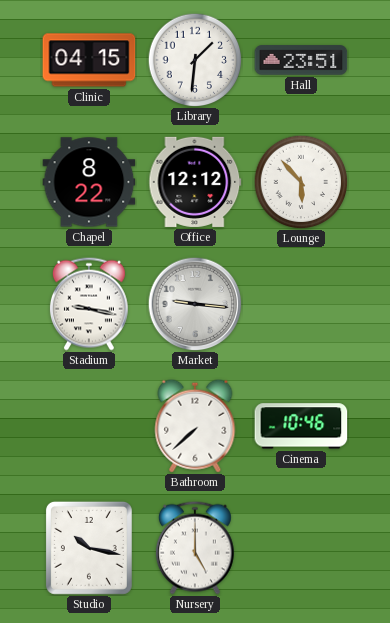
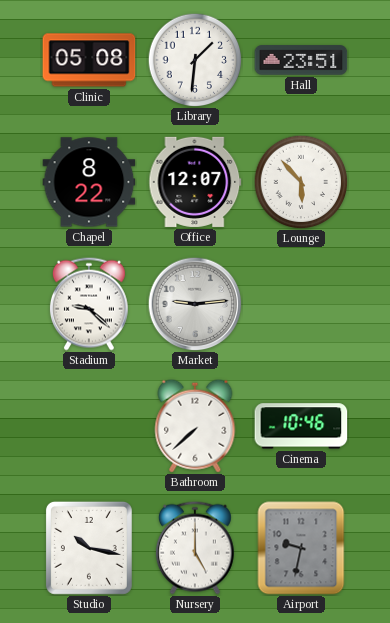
Clinic: 04:15 -> 05:08 (89, 60)
Office: 12:12 -> 12:07 (195, 182)
Stadium: 9:17 -> 9:22 (89, 304)
Market: 9:16 -> 9:14 (195, 304)
Airport: none -> 9:32 (301, 548)
